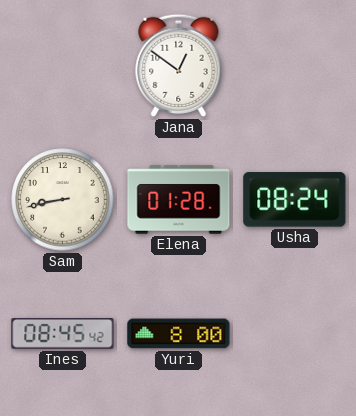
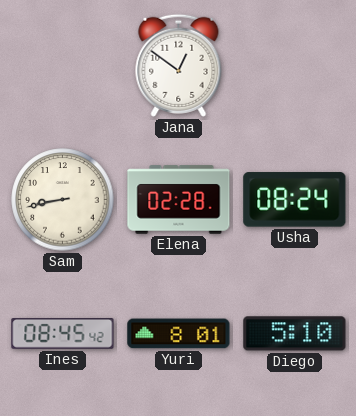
Elena: 01:28 -> 02:28 (179, 200)
Yuri: 8:00 -> 8:01 (179, 334)
Diego: none -> 5:10 (295, 334)
